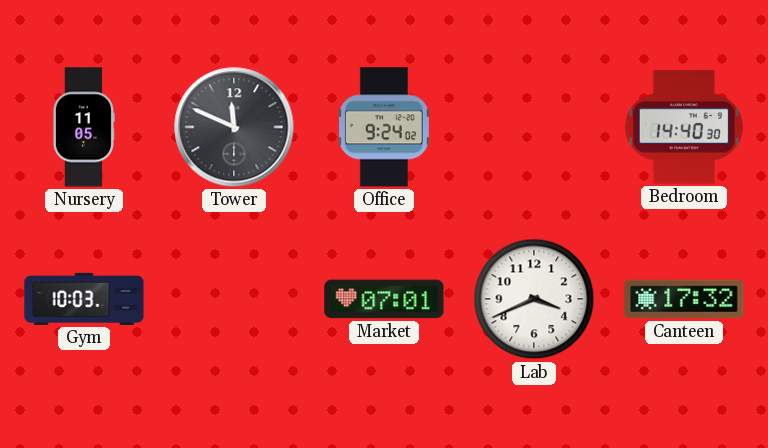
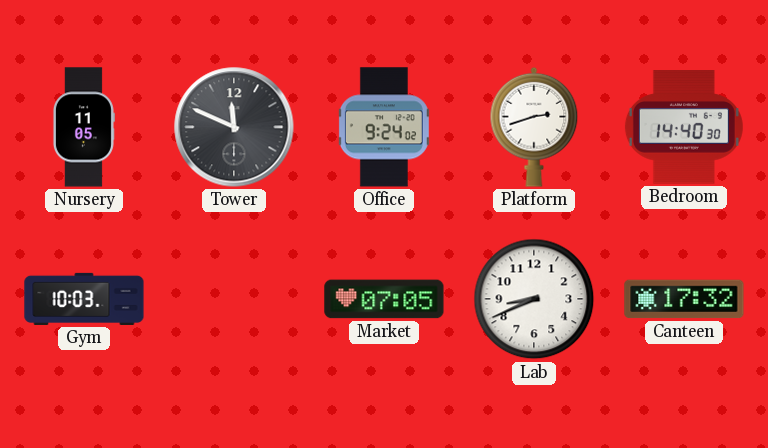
Platform: none -> 2:42 (534, 127)
Market: 07:01 -> 07:05 (384, 299)
Lab: 3:41 -> 8:41 (534, 299)
